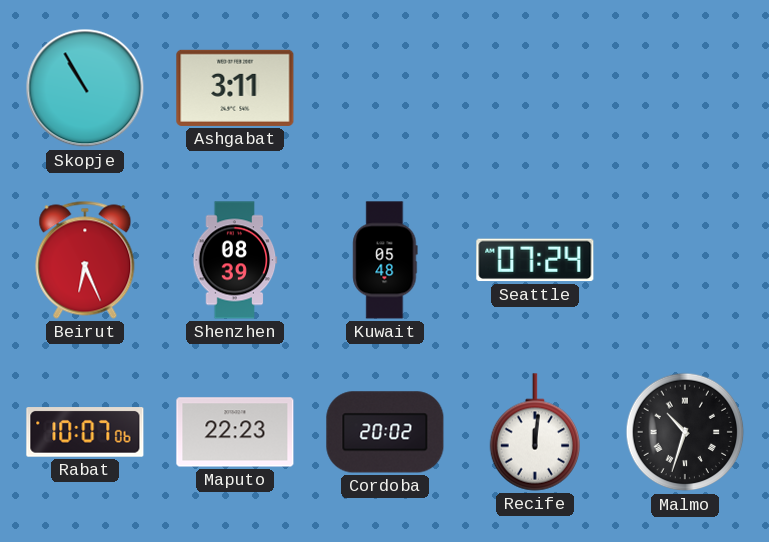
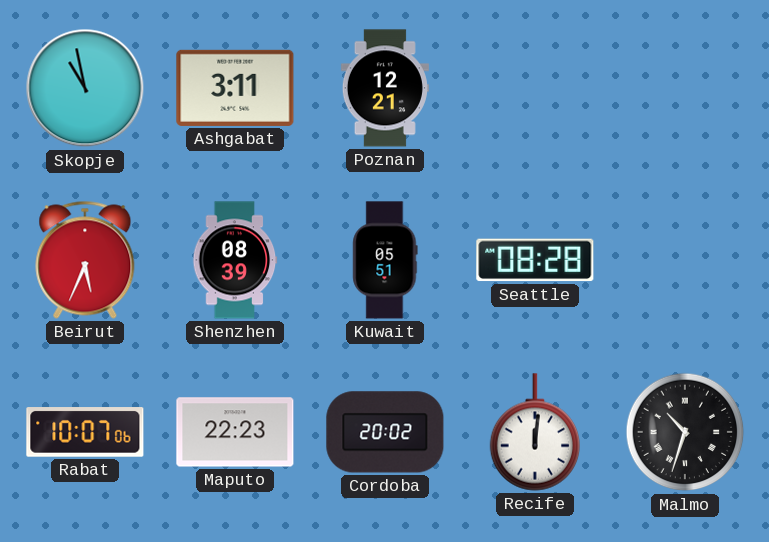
Skopje: 10:55 -> 10:58 (85, 88)
Poznan: none -> 12:21 (385, 88)
Beirut: 6:26 -> 5:34 (85, 260)
Kuwait: 05:48 -> 05:51 (385, 260)
Seattle: 07:24 -> 08:28 (535, 260)
